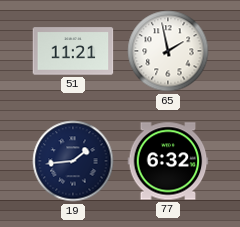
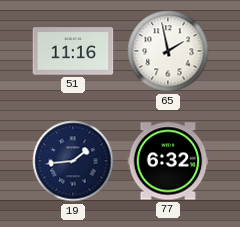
51: 11:21 -> 11:16 (73, 51)
